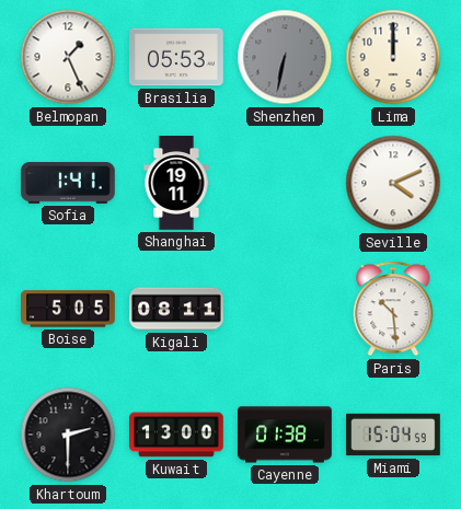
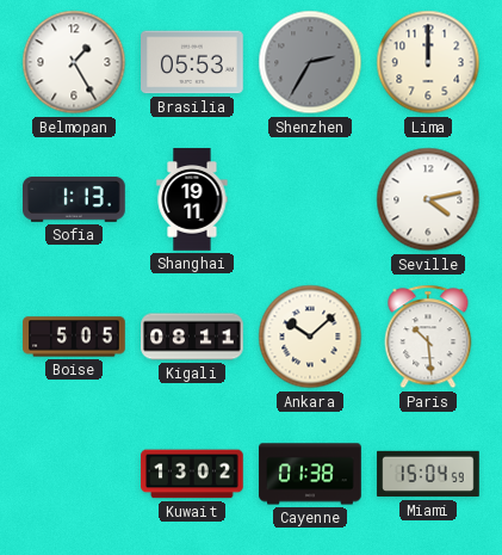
Belmopan: 1:26 -> 1:25 (74, 62)
Shenzhen: 6:32 -> 2:35 (310, 62)
Sofia: 1:41 -> 1:13 (74, 201)
Seville: 4:11 -> 4:13 (428, 199)
Ankara: none -> 10:08 (310, 337)
Khartoum: 2:30 -> none (68, 435)
Kuwait: 13:00 -> 13:02 (192, 474)
